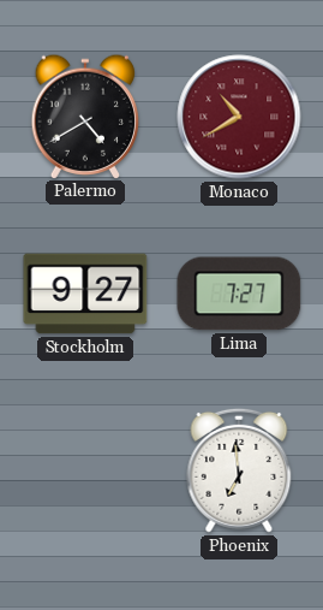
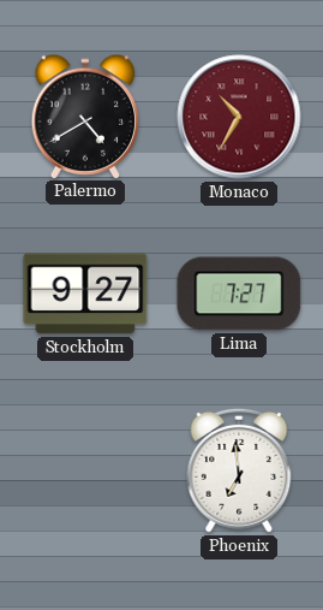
Monaco: 10:40 -> 10:35 (239, 117)
